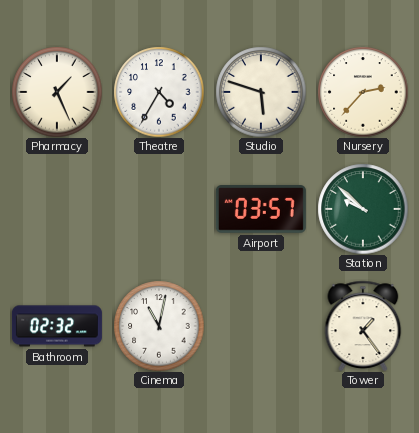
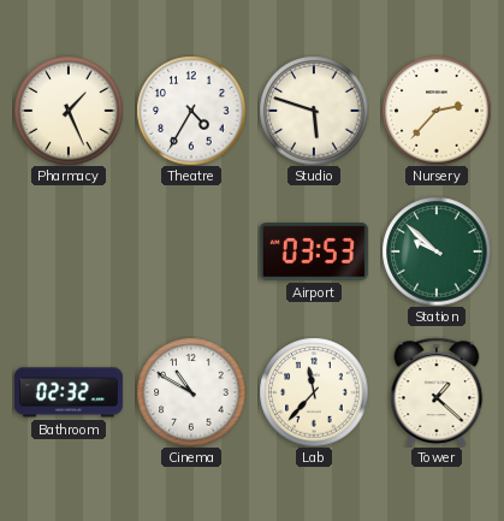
Airport: 03:57 -> 03:53 (314, 253)
Cinema: 11:02 -> 10:50 (191, 392)
Lab: none -> 11:37 (314, 392)
Tower: 1:24 -> 1:22 (437, 392)
